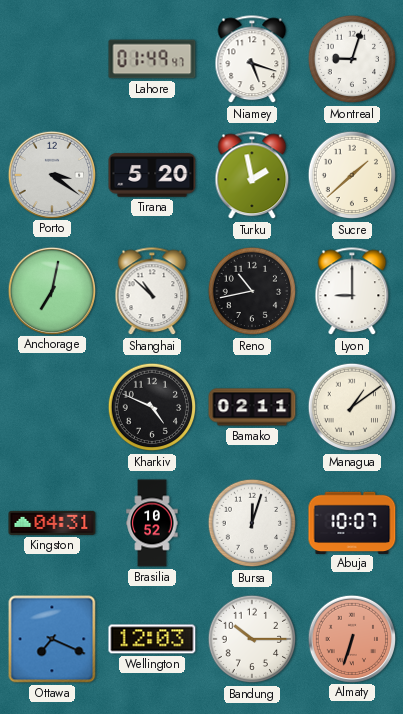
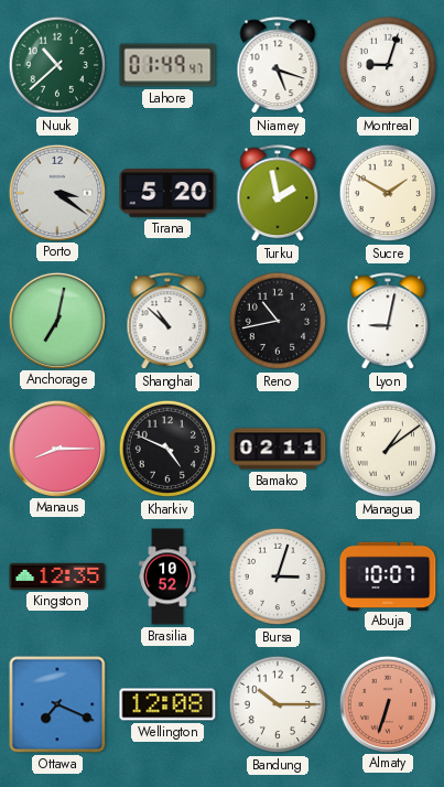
Nuuk: none -> 10:38 (57, 65)
Sucre: 1:38 -> 1:50 (388, 193)
Lyon: 9:00 -> 9:02 (388, 322)
Manaus: none -> 8:15 (56, 448)
Kingston: 04:31 -> 12:35 (57, 576)
Bursa: 12:03 -> 3:03 (278, 576)
Wellington: 12:03 -> 12:08 (167, 704)
